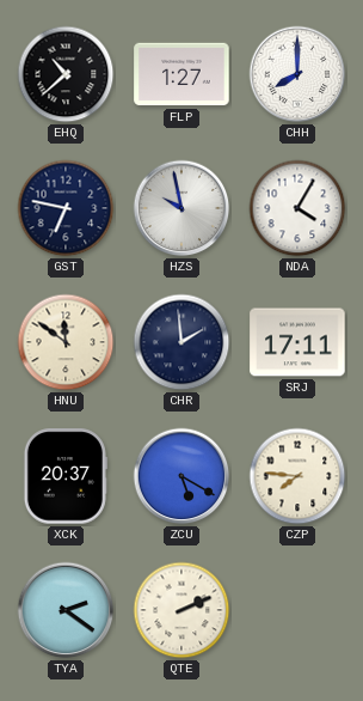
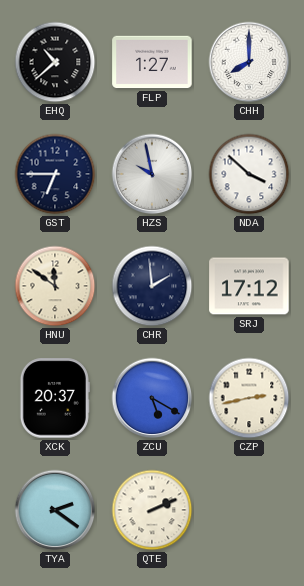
GST: 6:47 -> 6:45 (55, 174)
NDA: 4:05 -> 3:52 (249, 174)
SRJ: 17:11 -> 17:12 (249, 286)
CZP: 7:46 -> 2:43 (249, 398)
